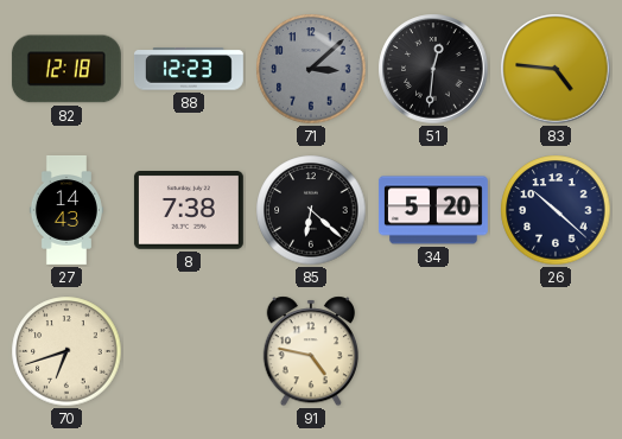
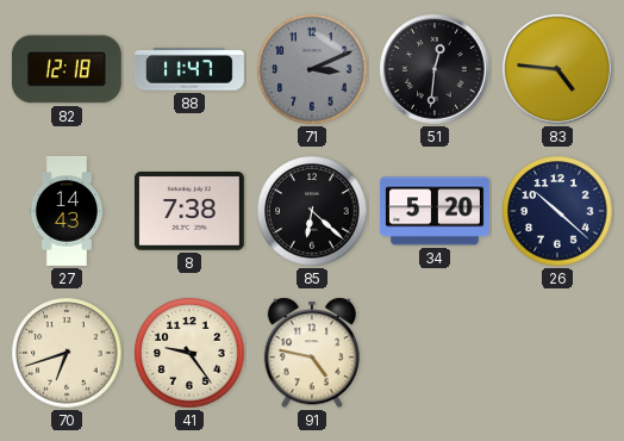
88: 12:23 -> 11:47 (189, 69)
71: 3:08 -> 3:11 (312, 69)
41: none -> 9:24 (189, 353)
